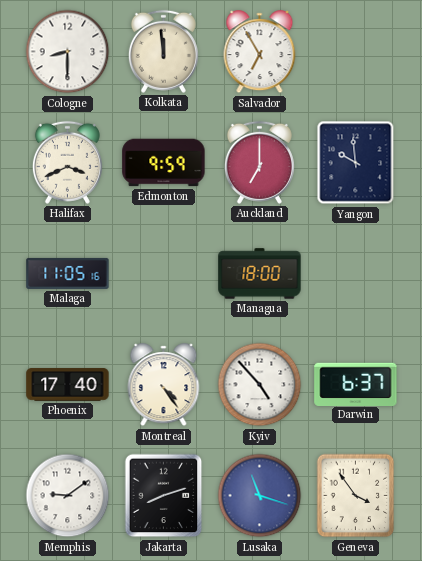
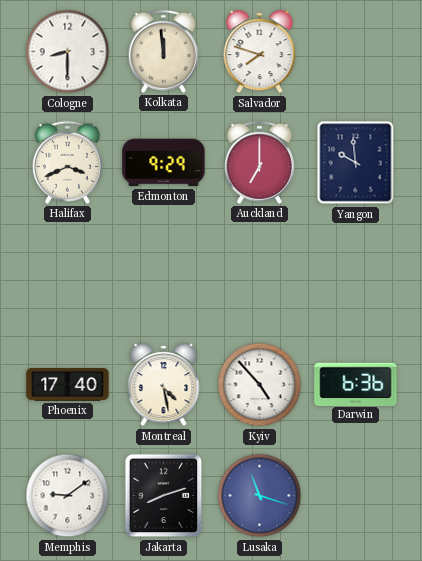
Salvador: 6:55 -> 7:48 (260, 52)
Edmonton: 9:59 -> 9:29 (164, 163)
Malaga: 11:05 -> none (68, 273)
Managua: 18:00 -> none (260, 274)
Montreal: 4:24 -> 4:28 (164, 385)
Darwin: 6:37 -> 6:36 (356, 384)
Geneva: 3:54 -> none (356, 496)
